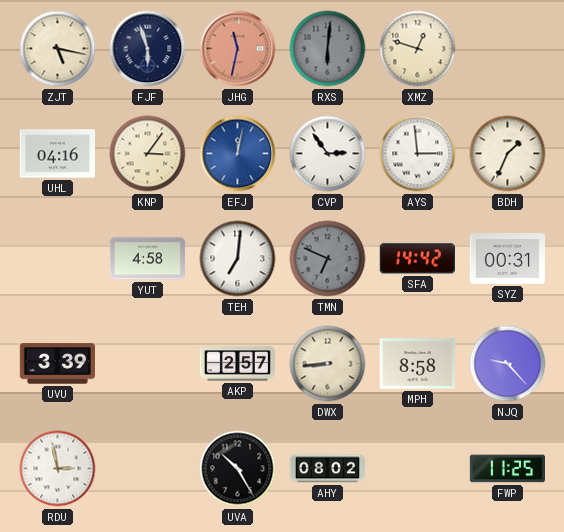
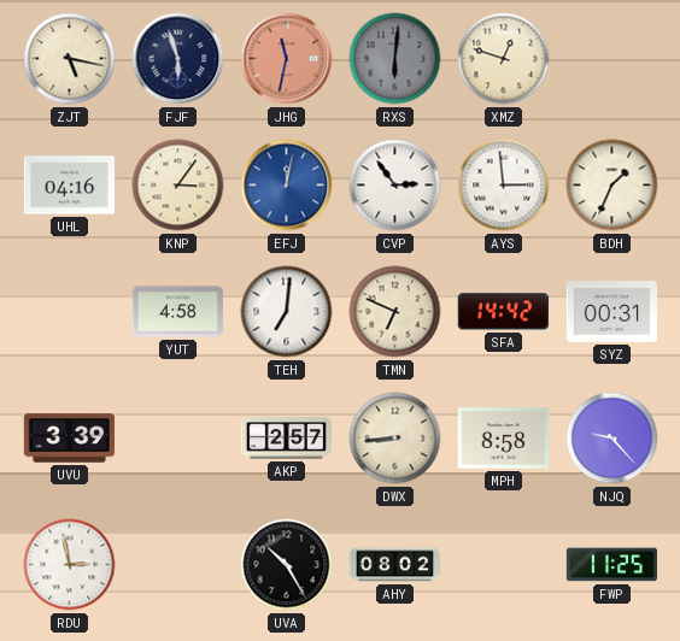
TMN dial: grey -> cream (395, 312)
